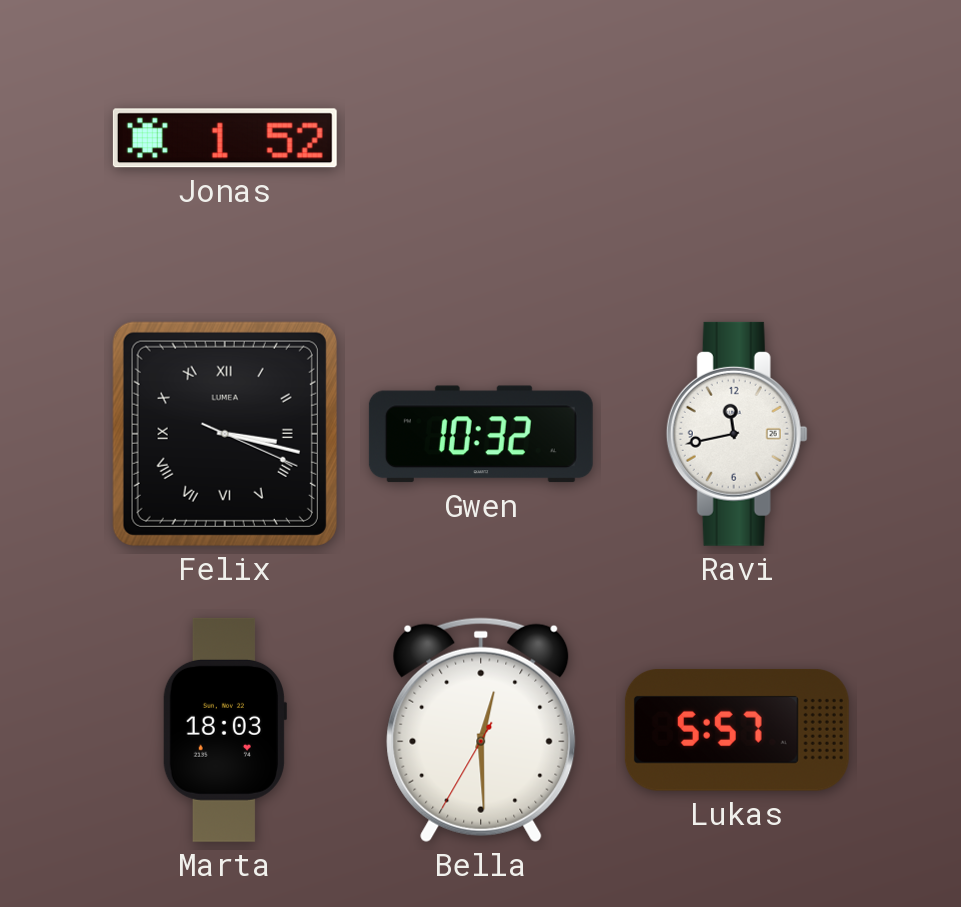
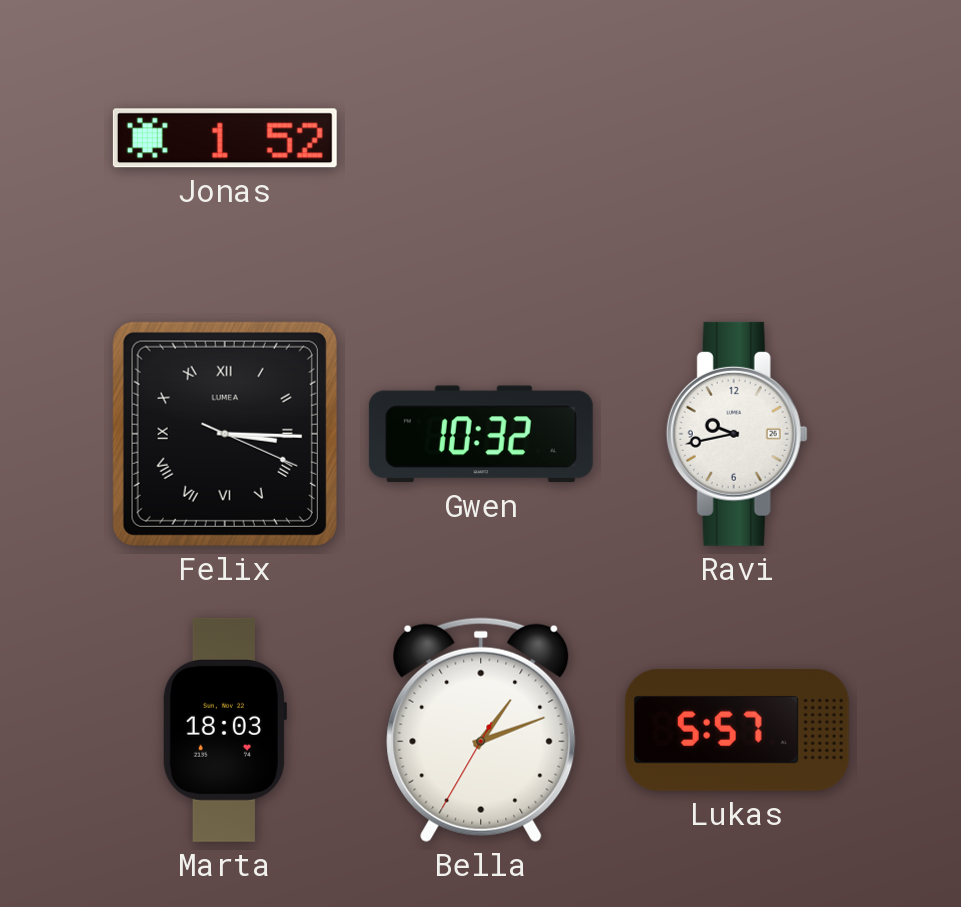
Felix: 3:17 -> 3:15 (225, 434)
Ravi: 11:43 -> 9:43 (737, 434)
Bella: 12:29 -> 1:11 (481, 730)
